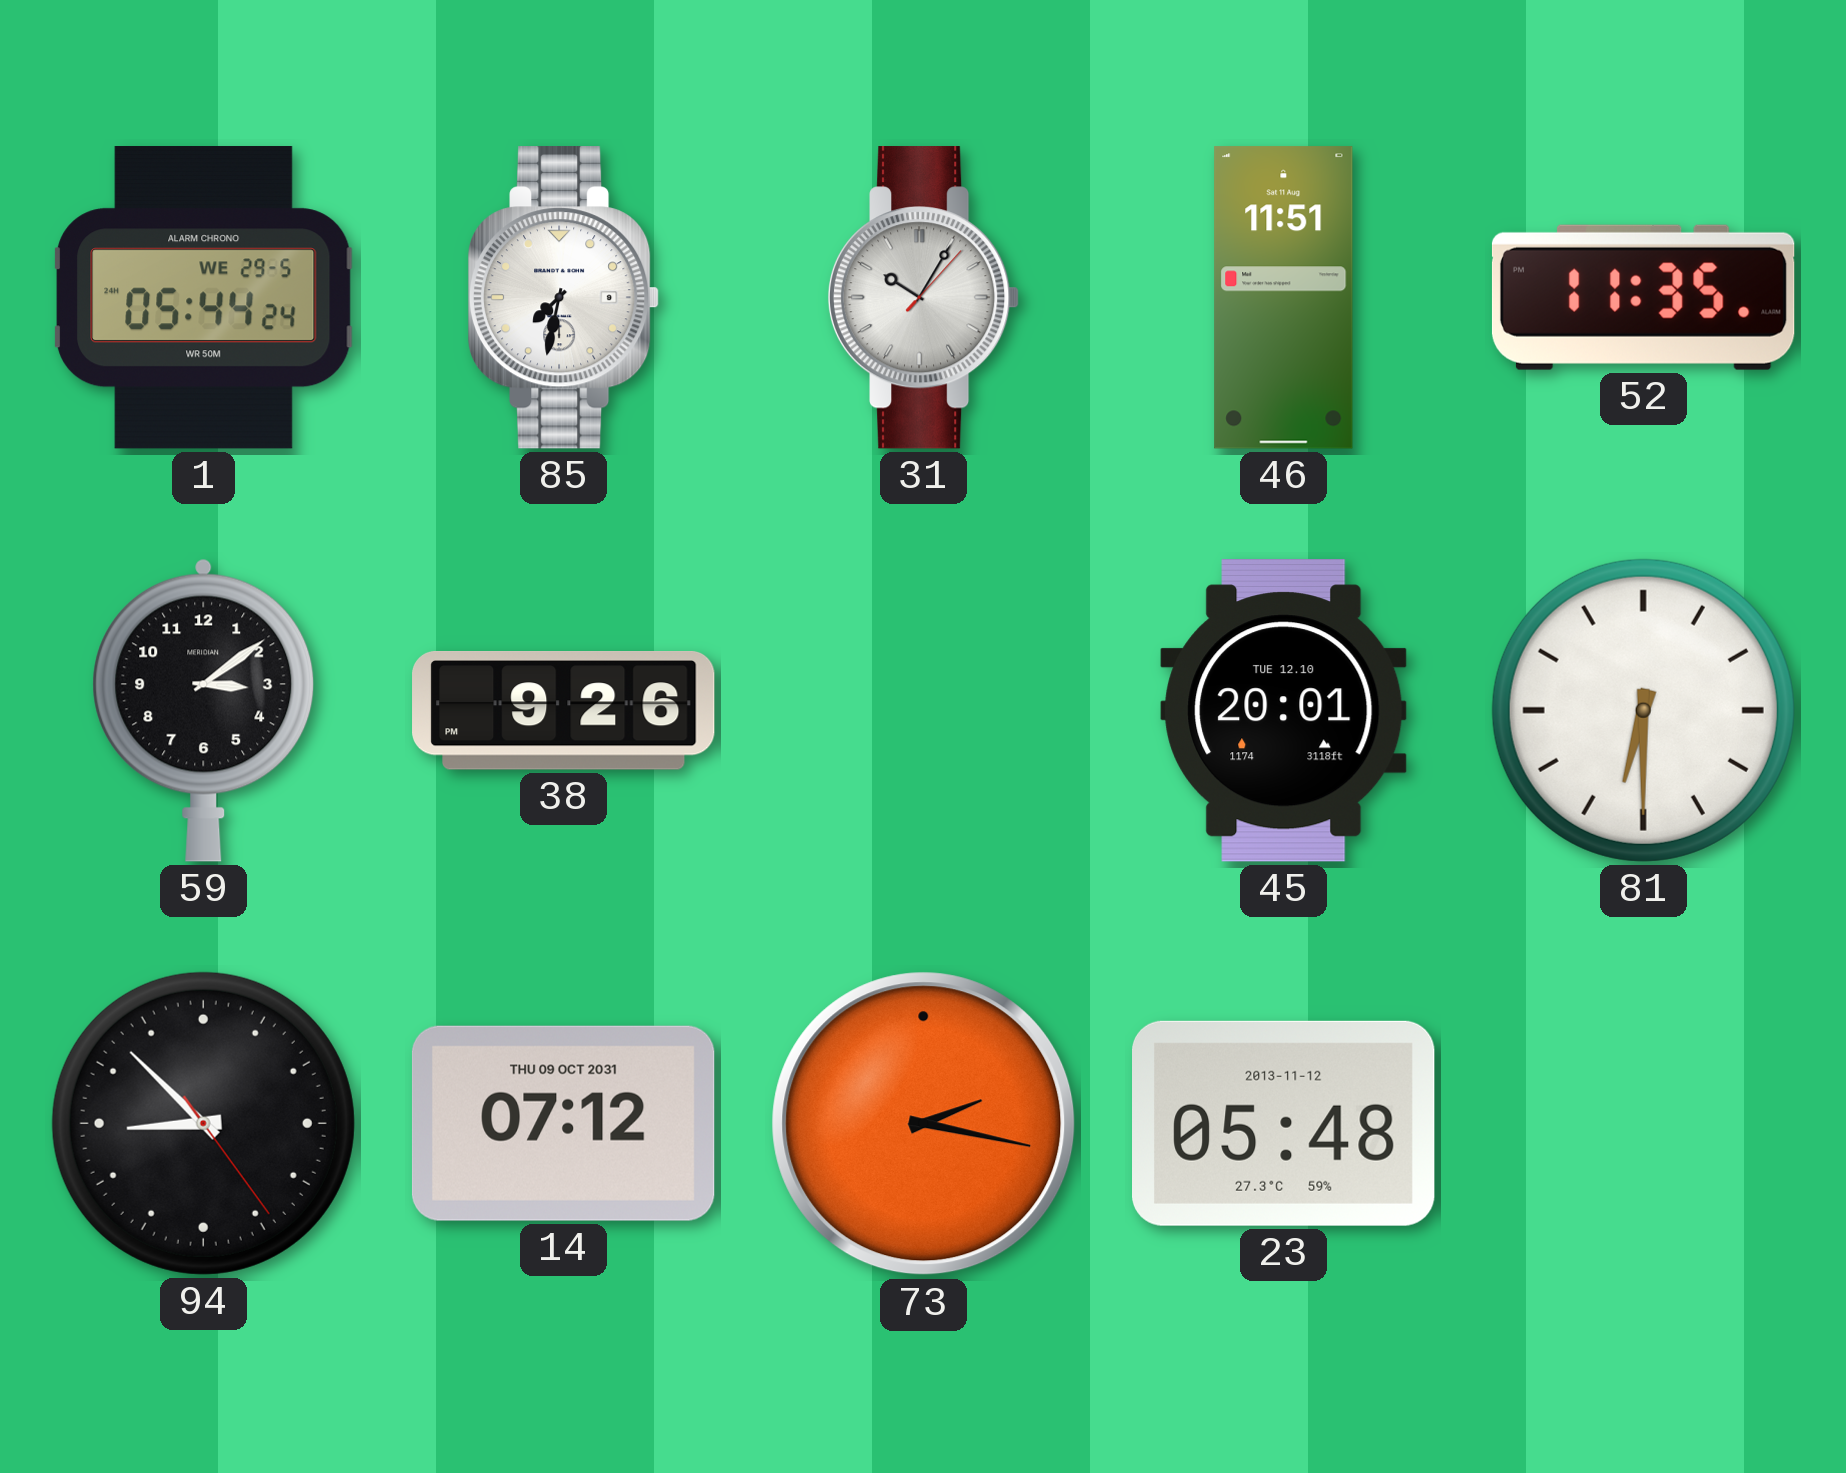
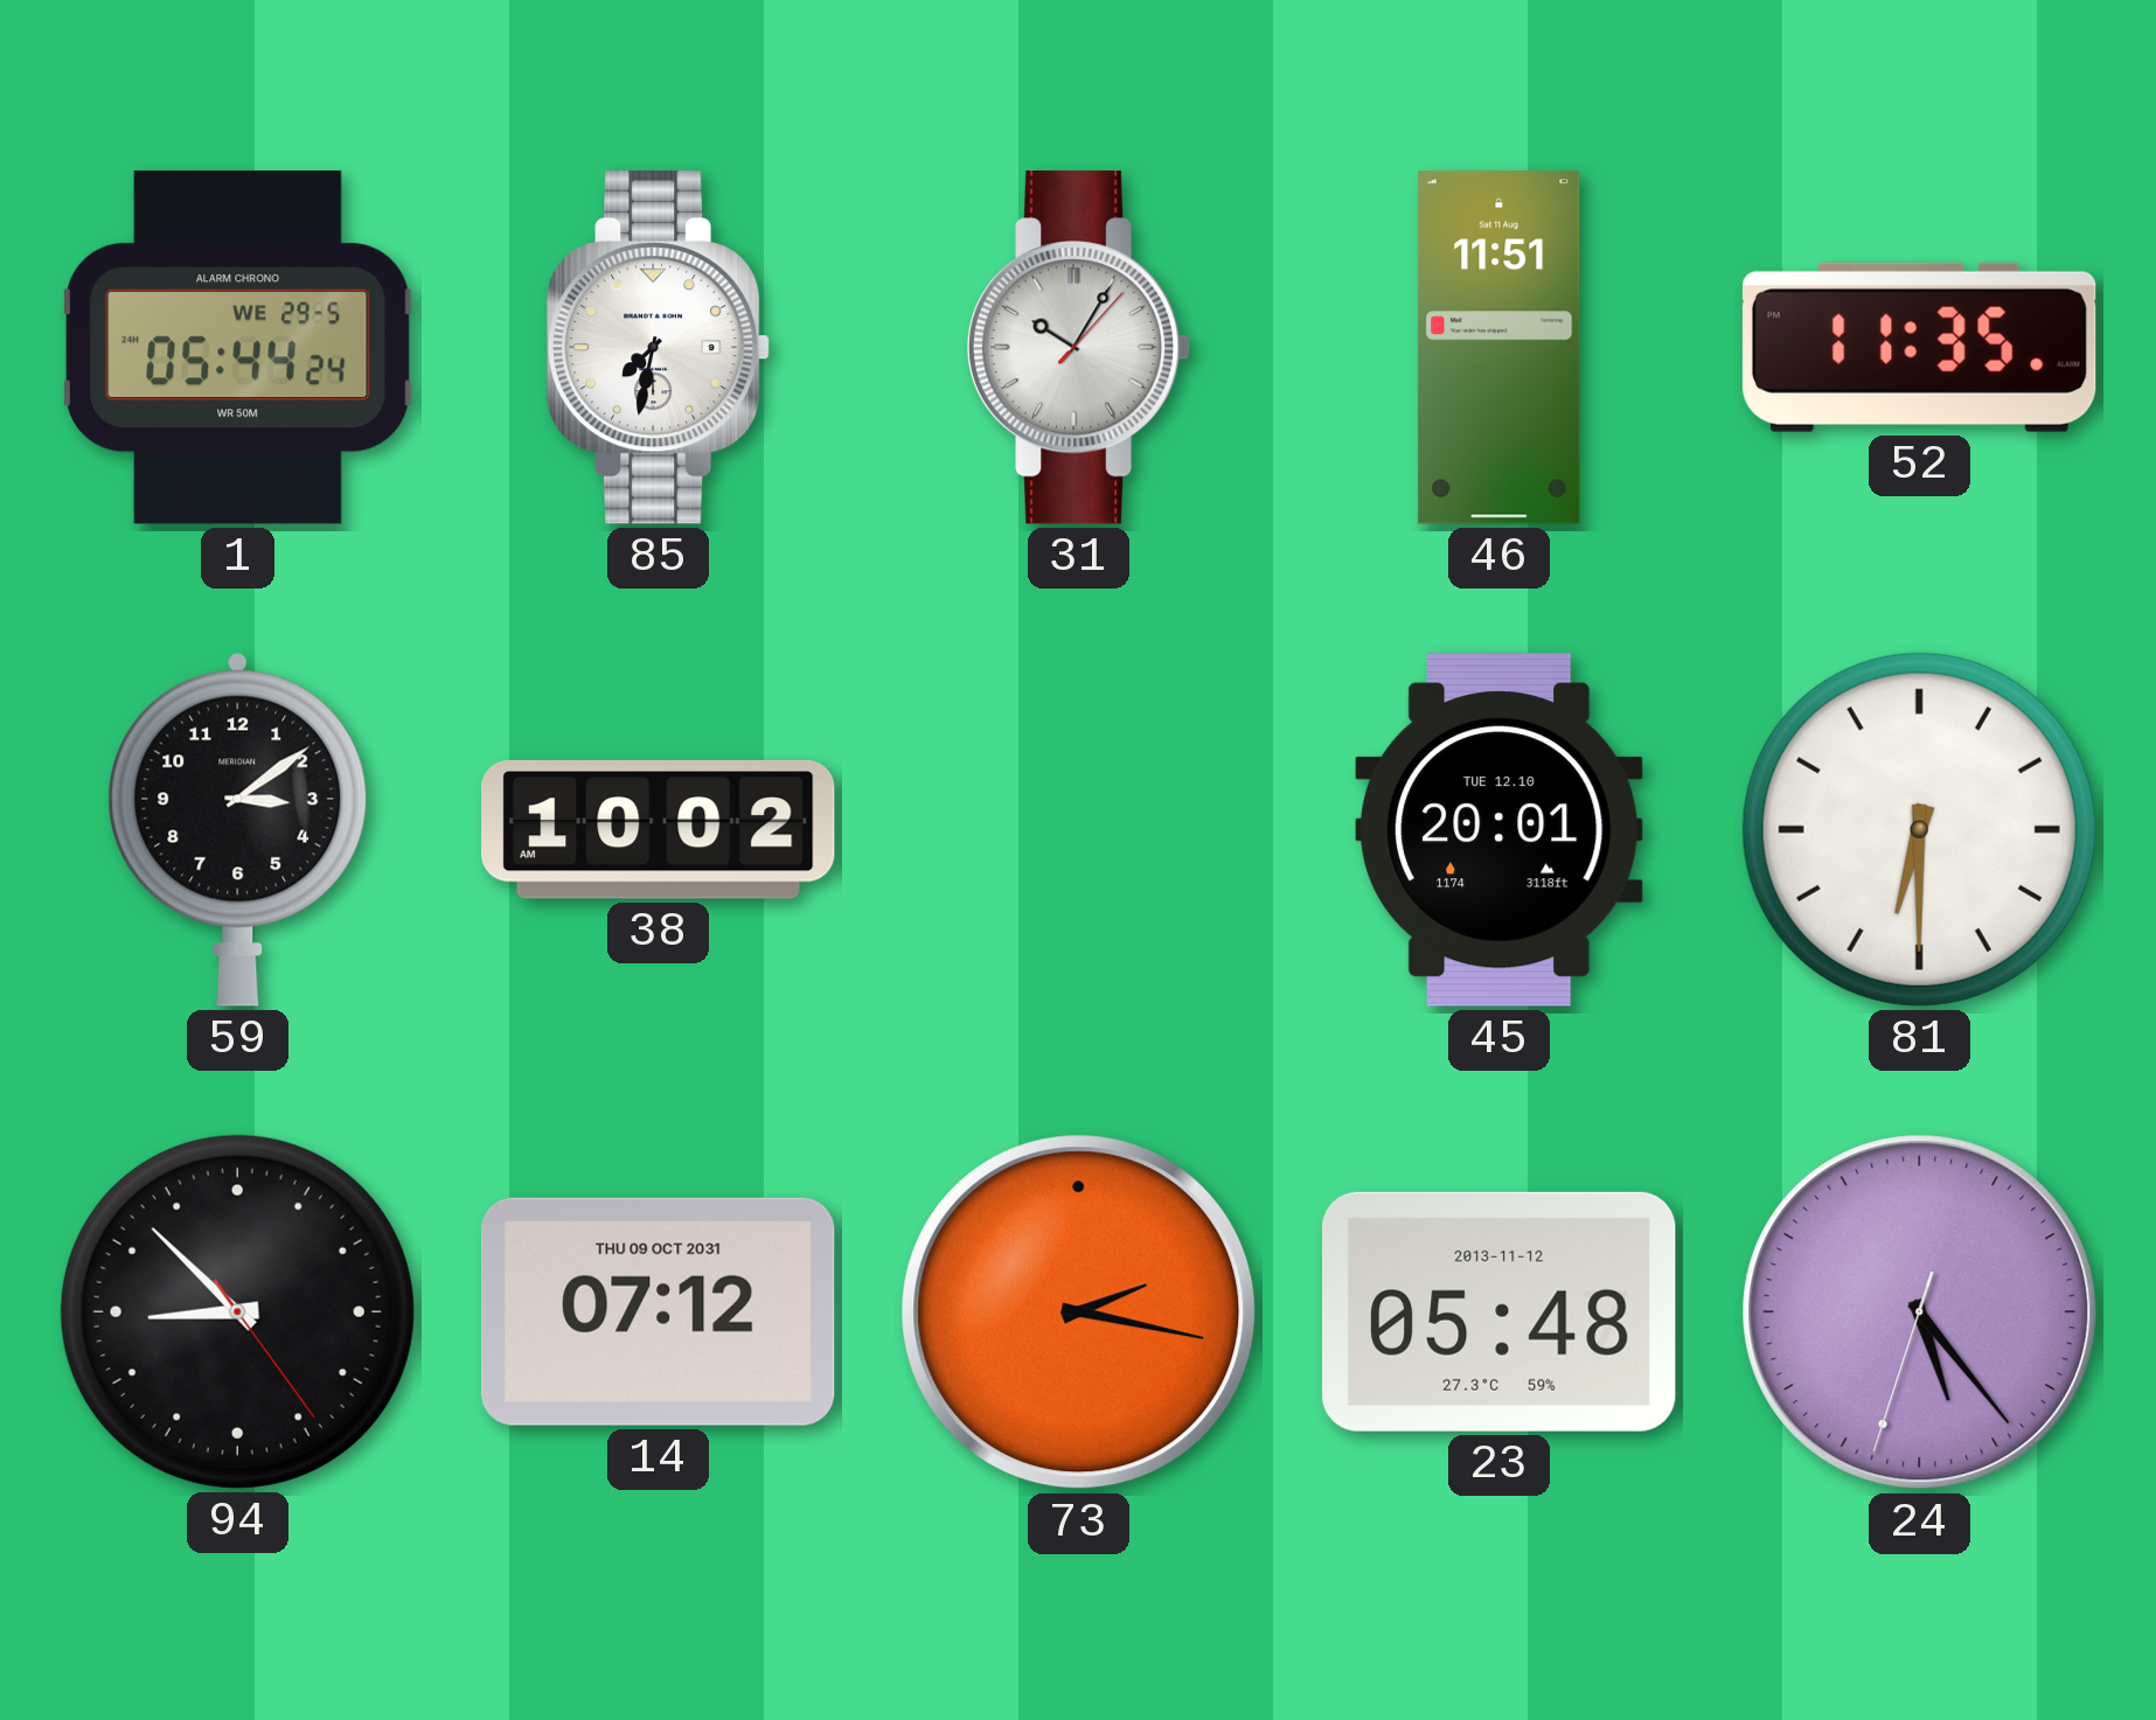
38: 9:26 -> 10:02 (659, 829)
24: none -> 5:23 (1920, 1312)
